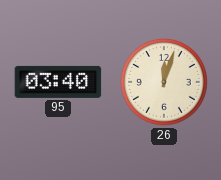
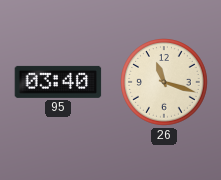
26: 12:03 -> 11:18 (164, 82)
